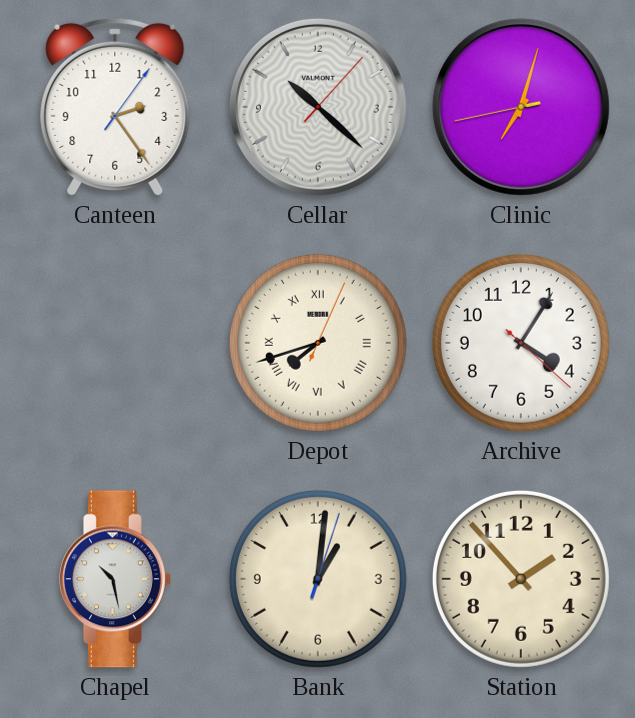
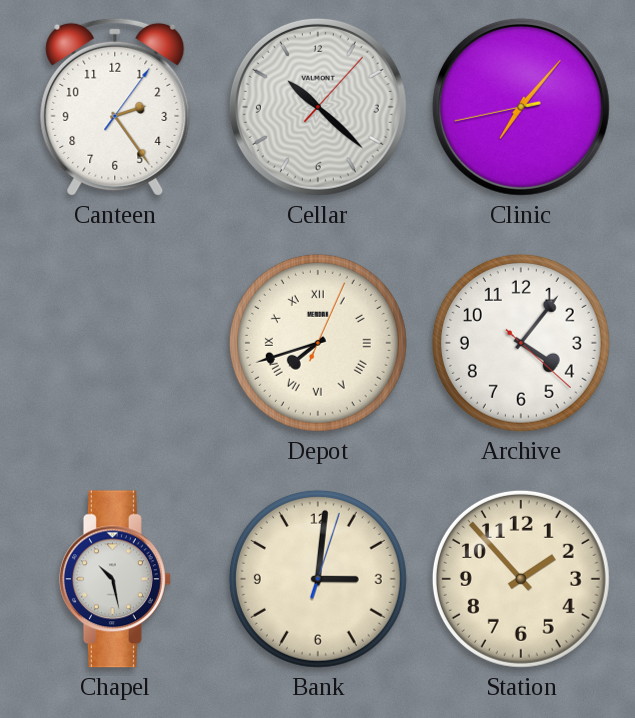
Clinic: 7:02 -> 7:06 (521, 107)
Archive: 4:05 -> 4:06 (521, 343)
Bank: 1:01 -> 3:01 (318, 579)
